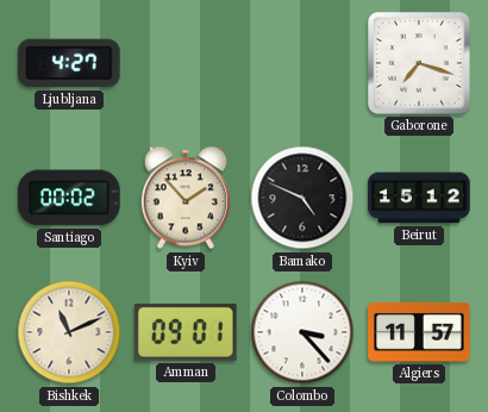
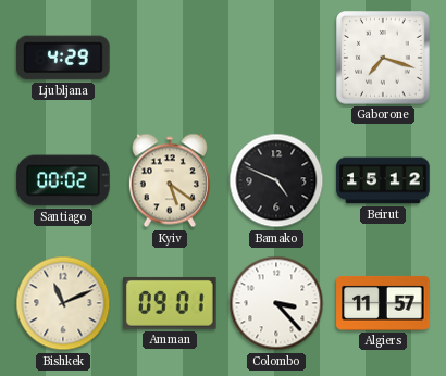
Ljubljana: 4:27 -> 4:29 (63, 58)
Kyiv: 1:53 -> 5:21 (170, 180)
